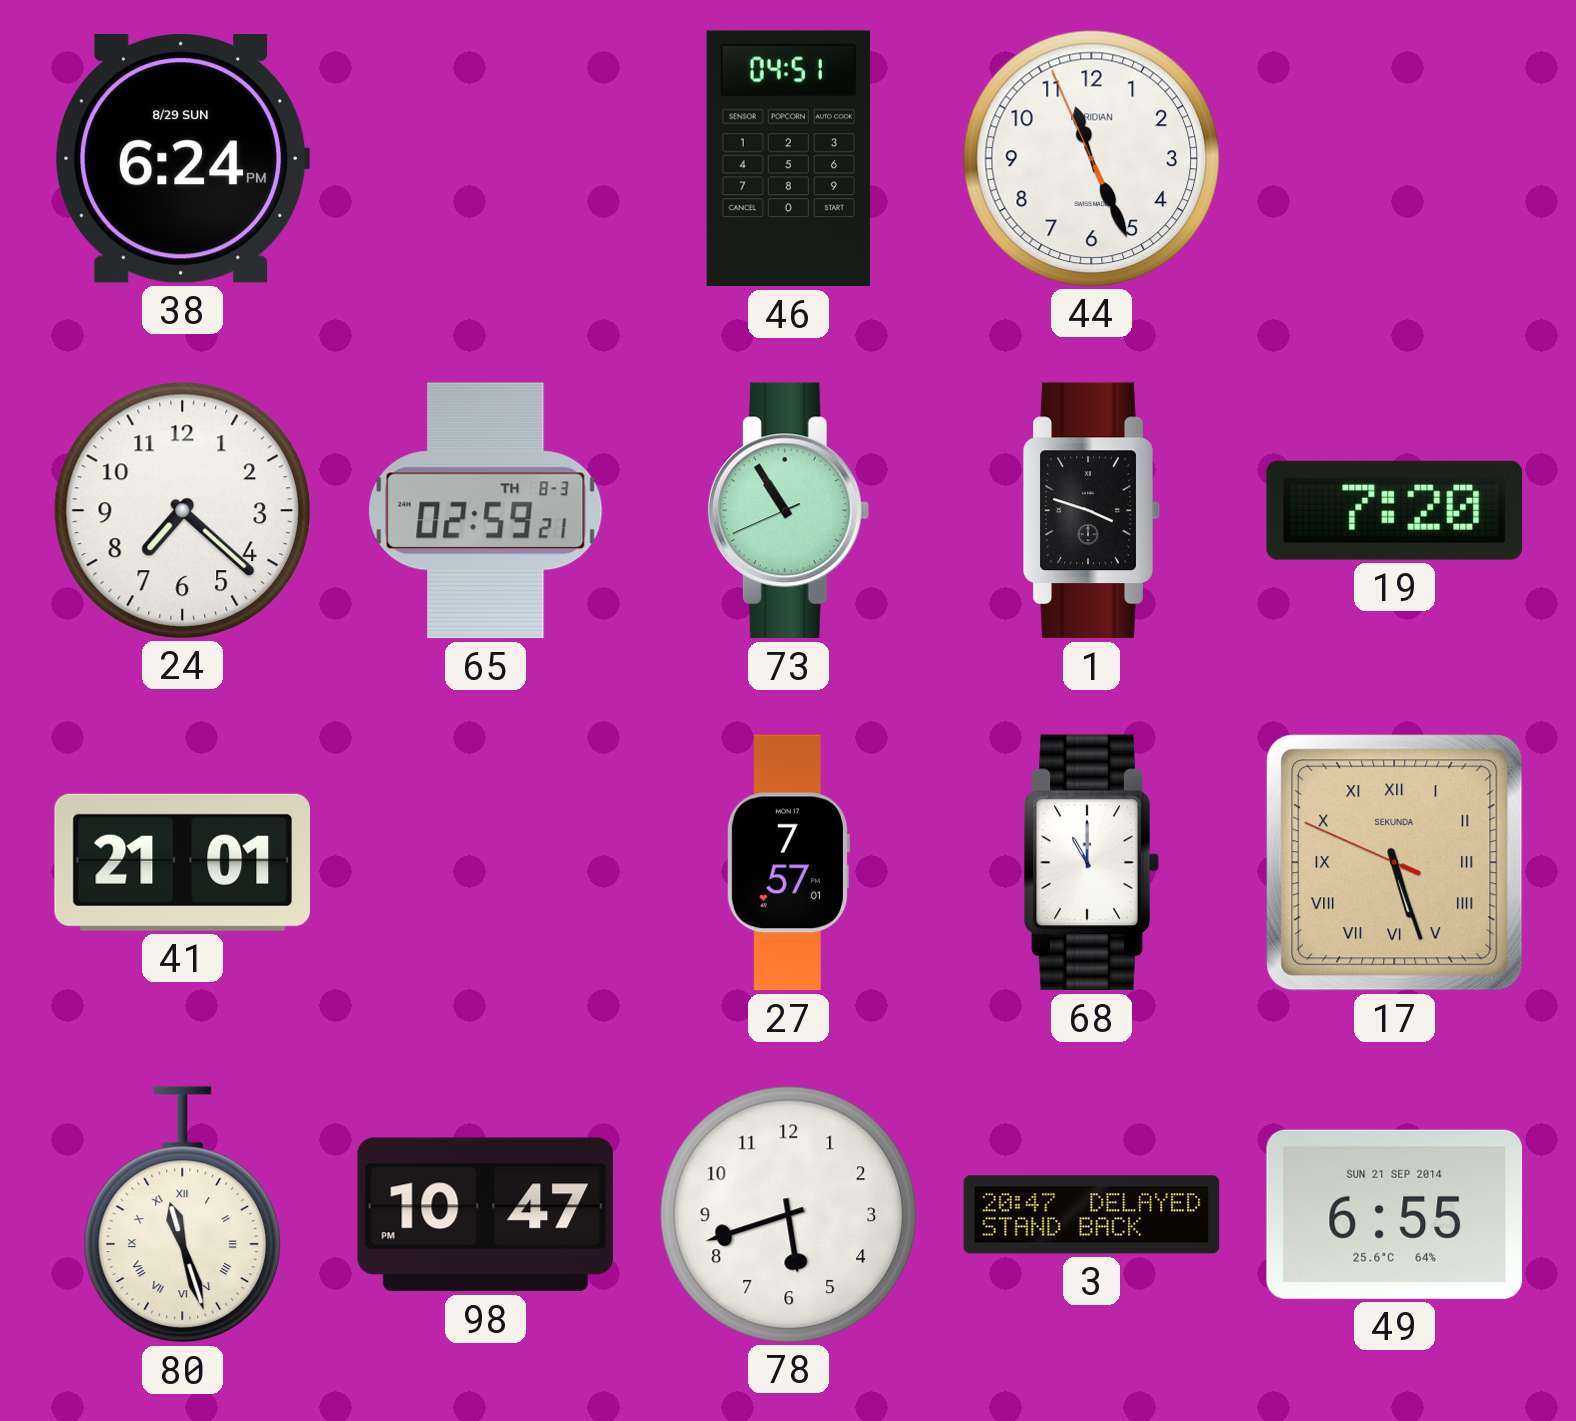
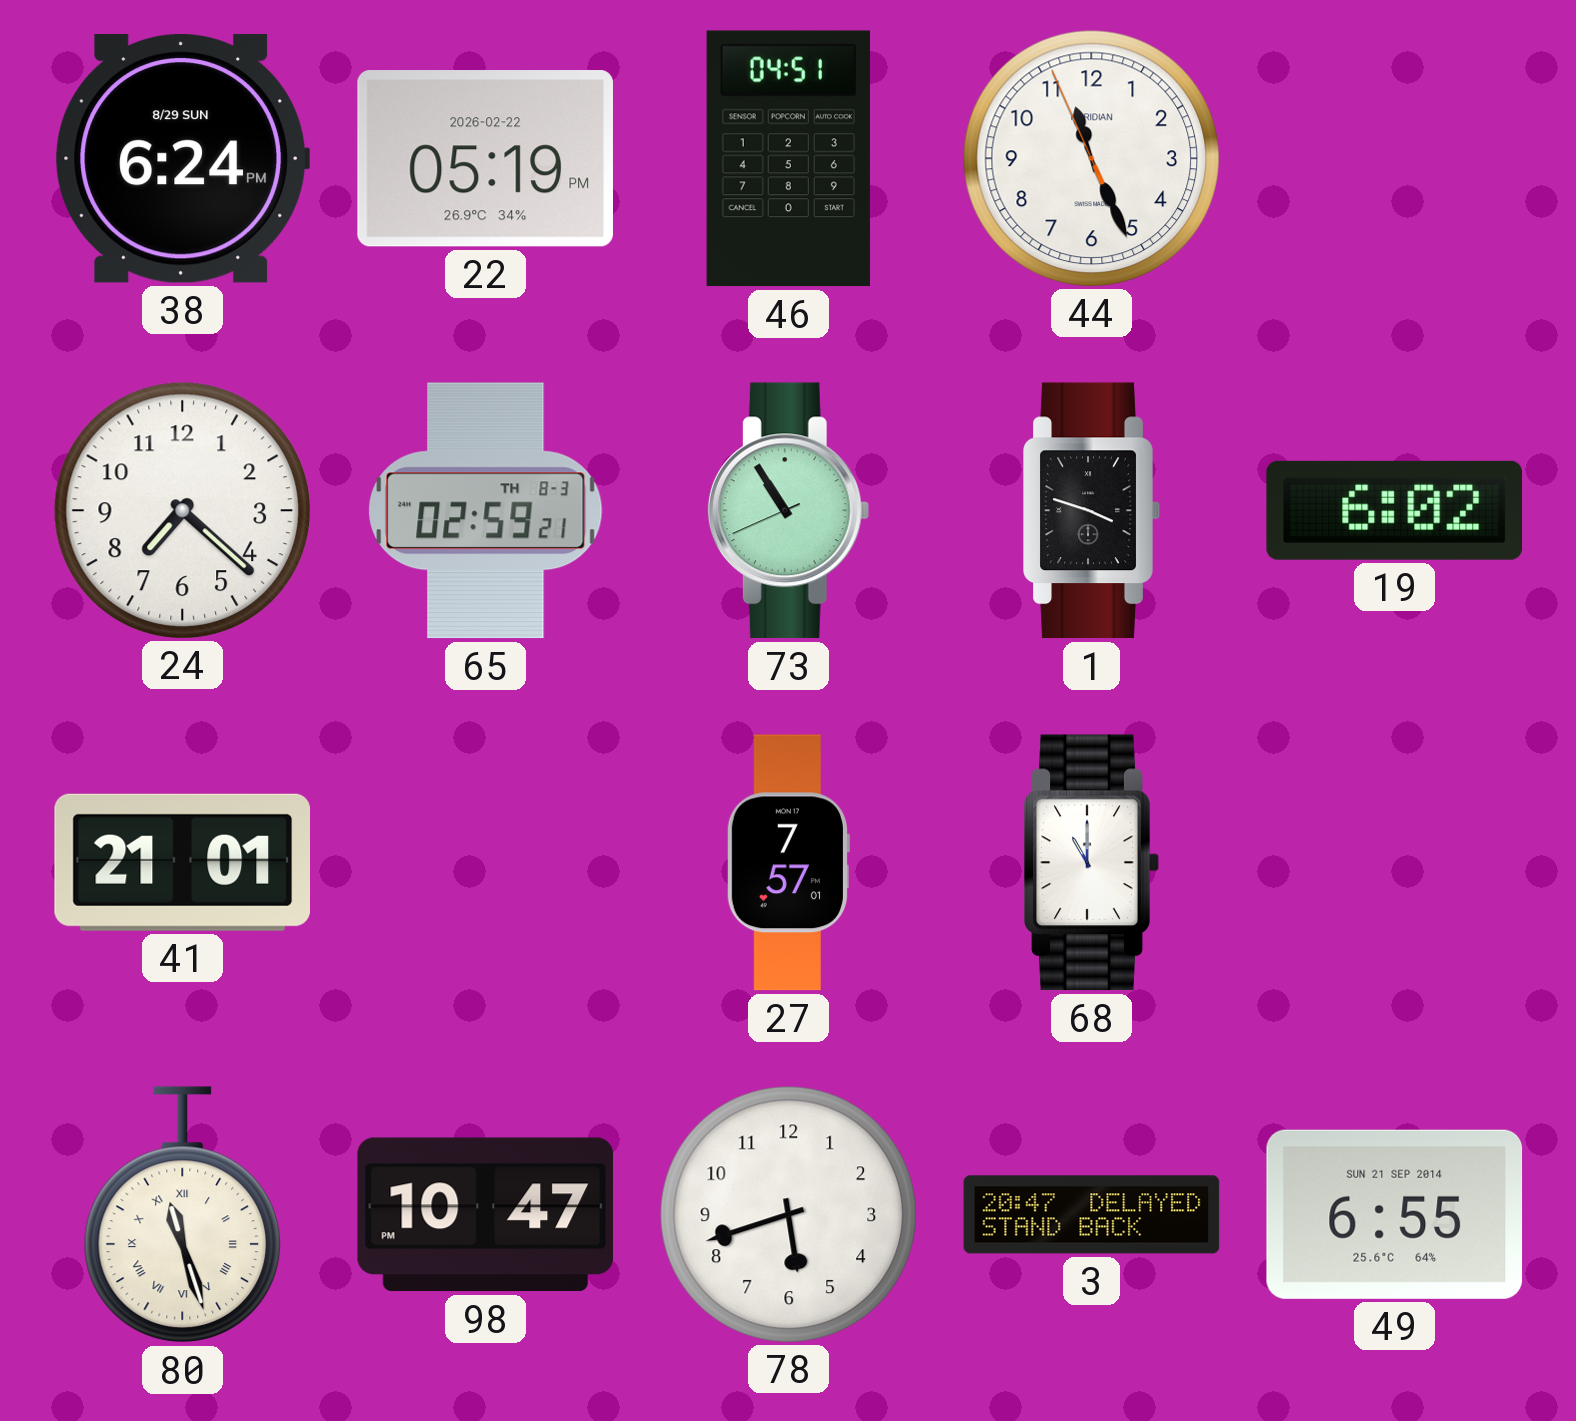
22: none -> 05:19 (485, 159)
19: 7:20 -> 6:02 (1394, 510)
17: 5:26 -> none (1395, 863)
